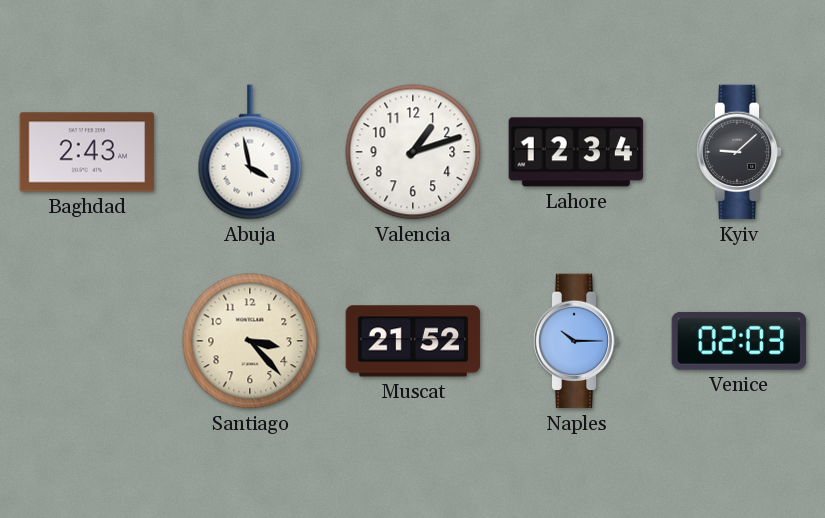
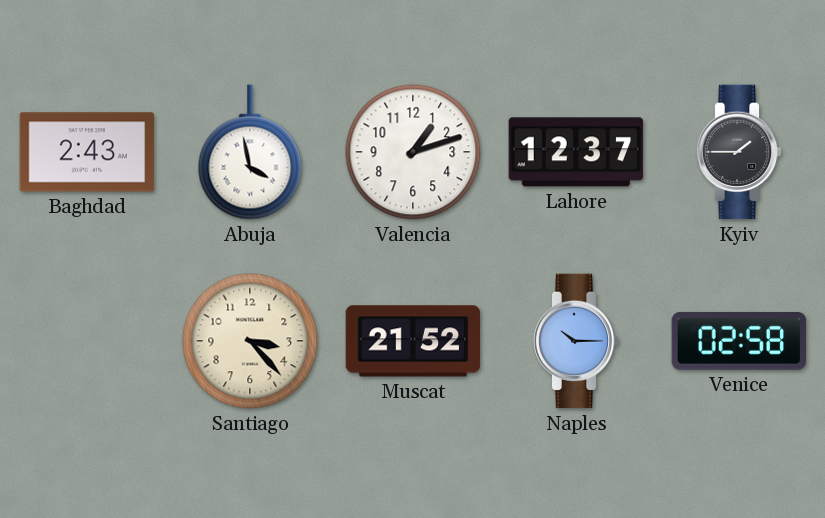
Lahore: 12:34 -> 12:37 (576, 152)
Kyiv: 9:08 -> 1:45 (739, 152)
Venice: 02:03 -> 02:58 (739, 341)
